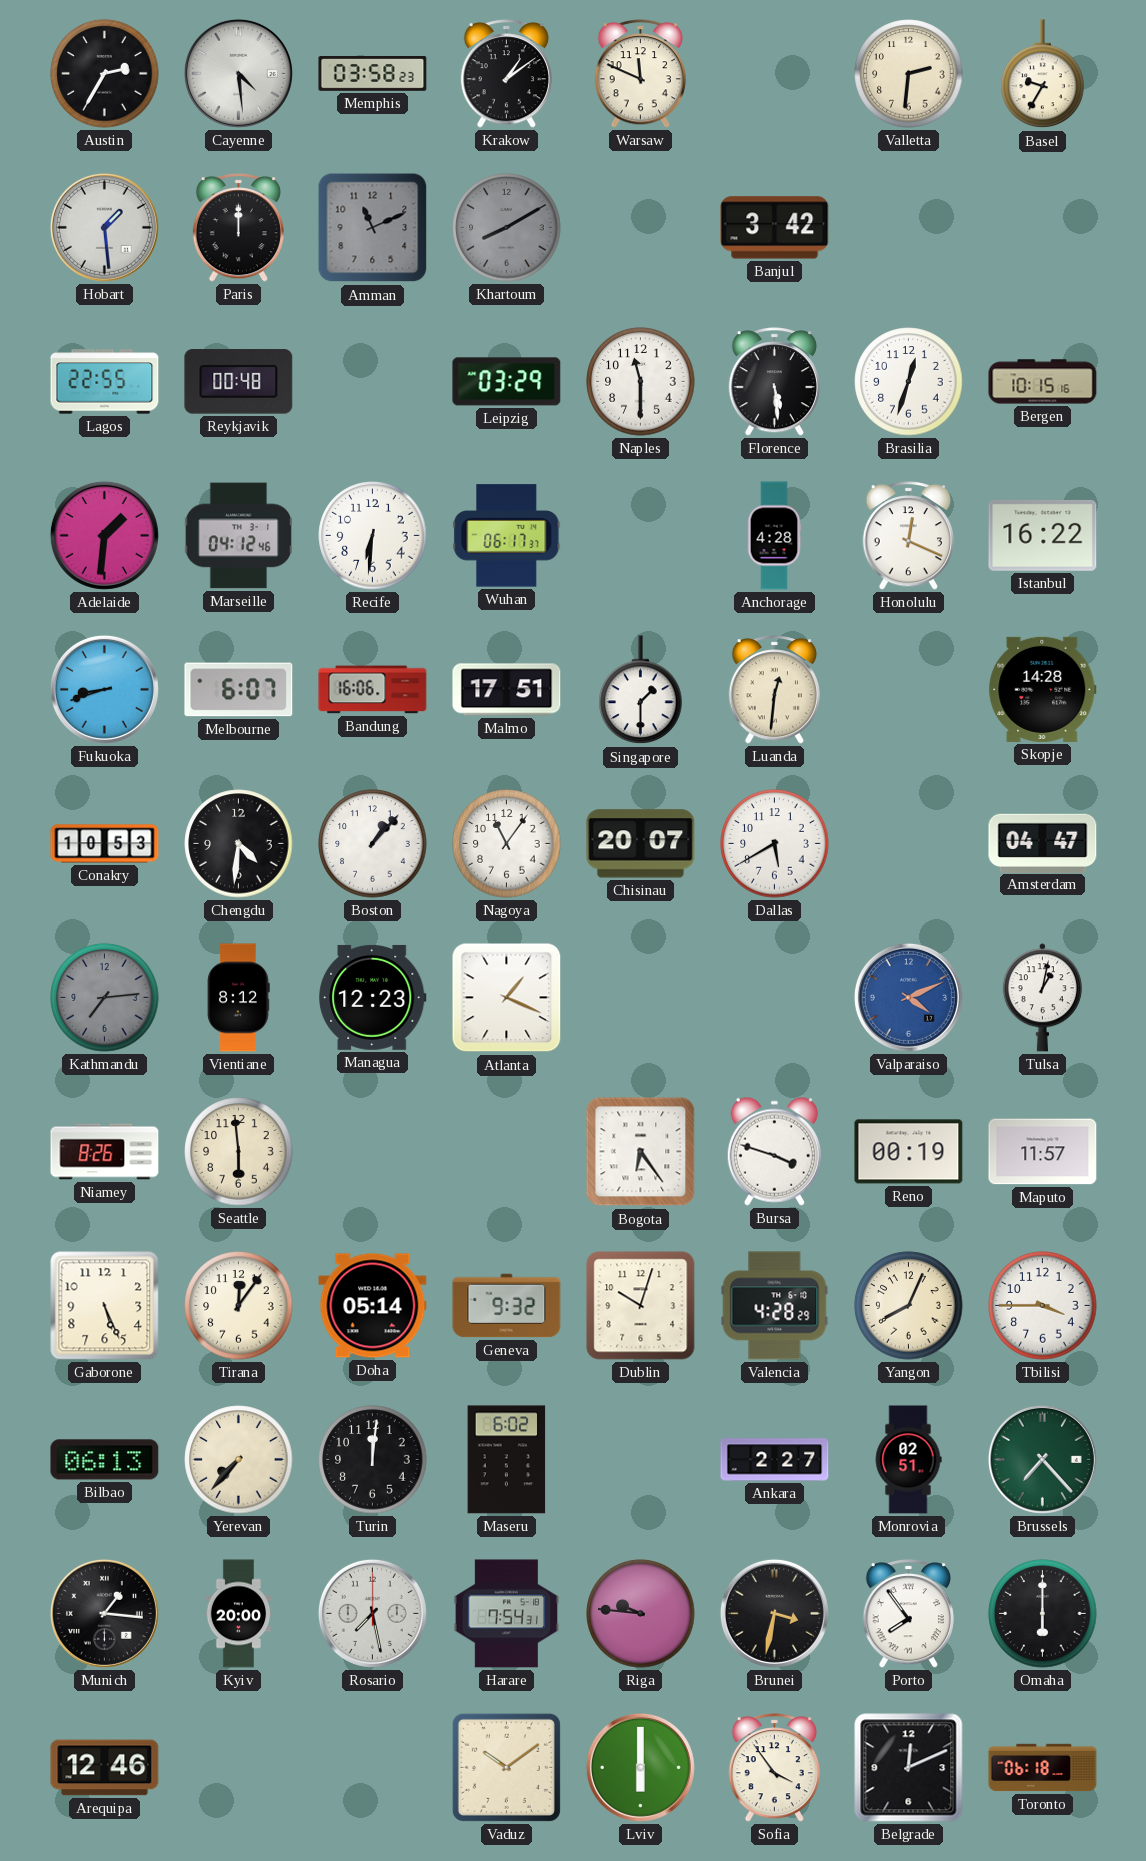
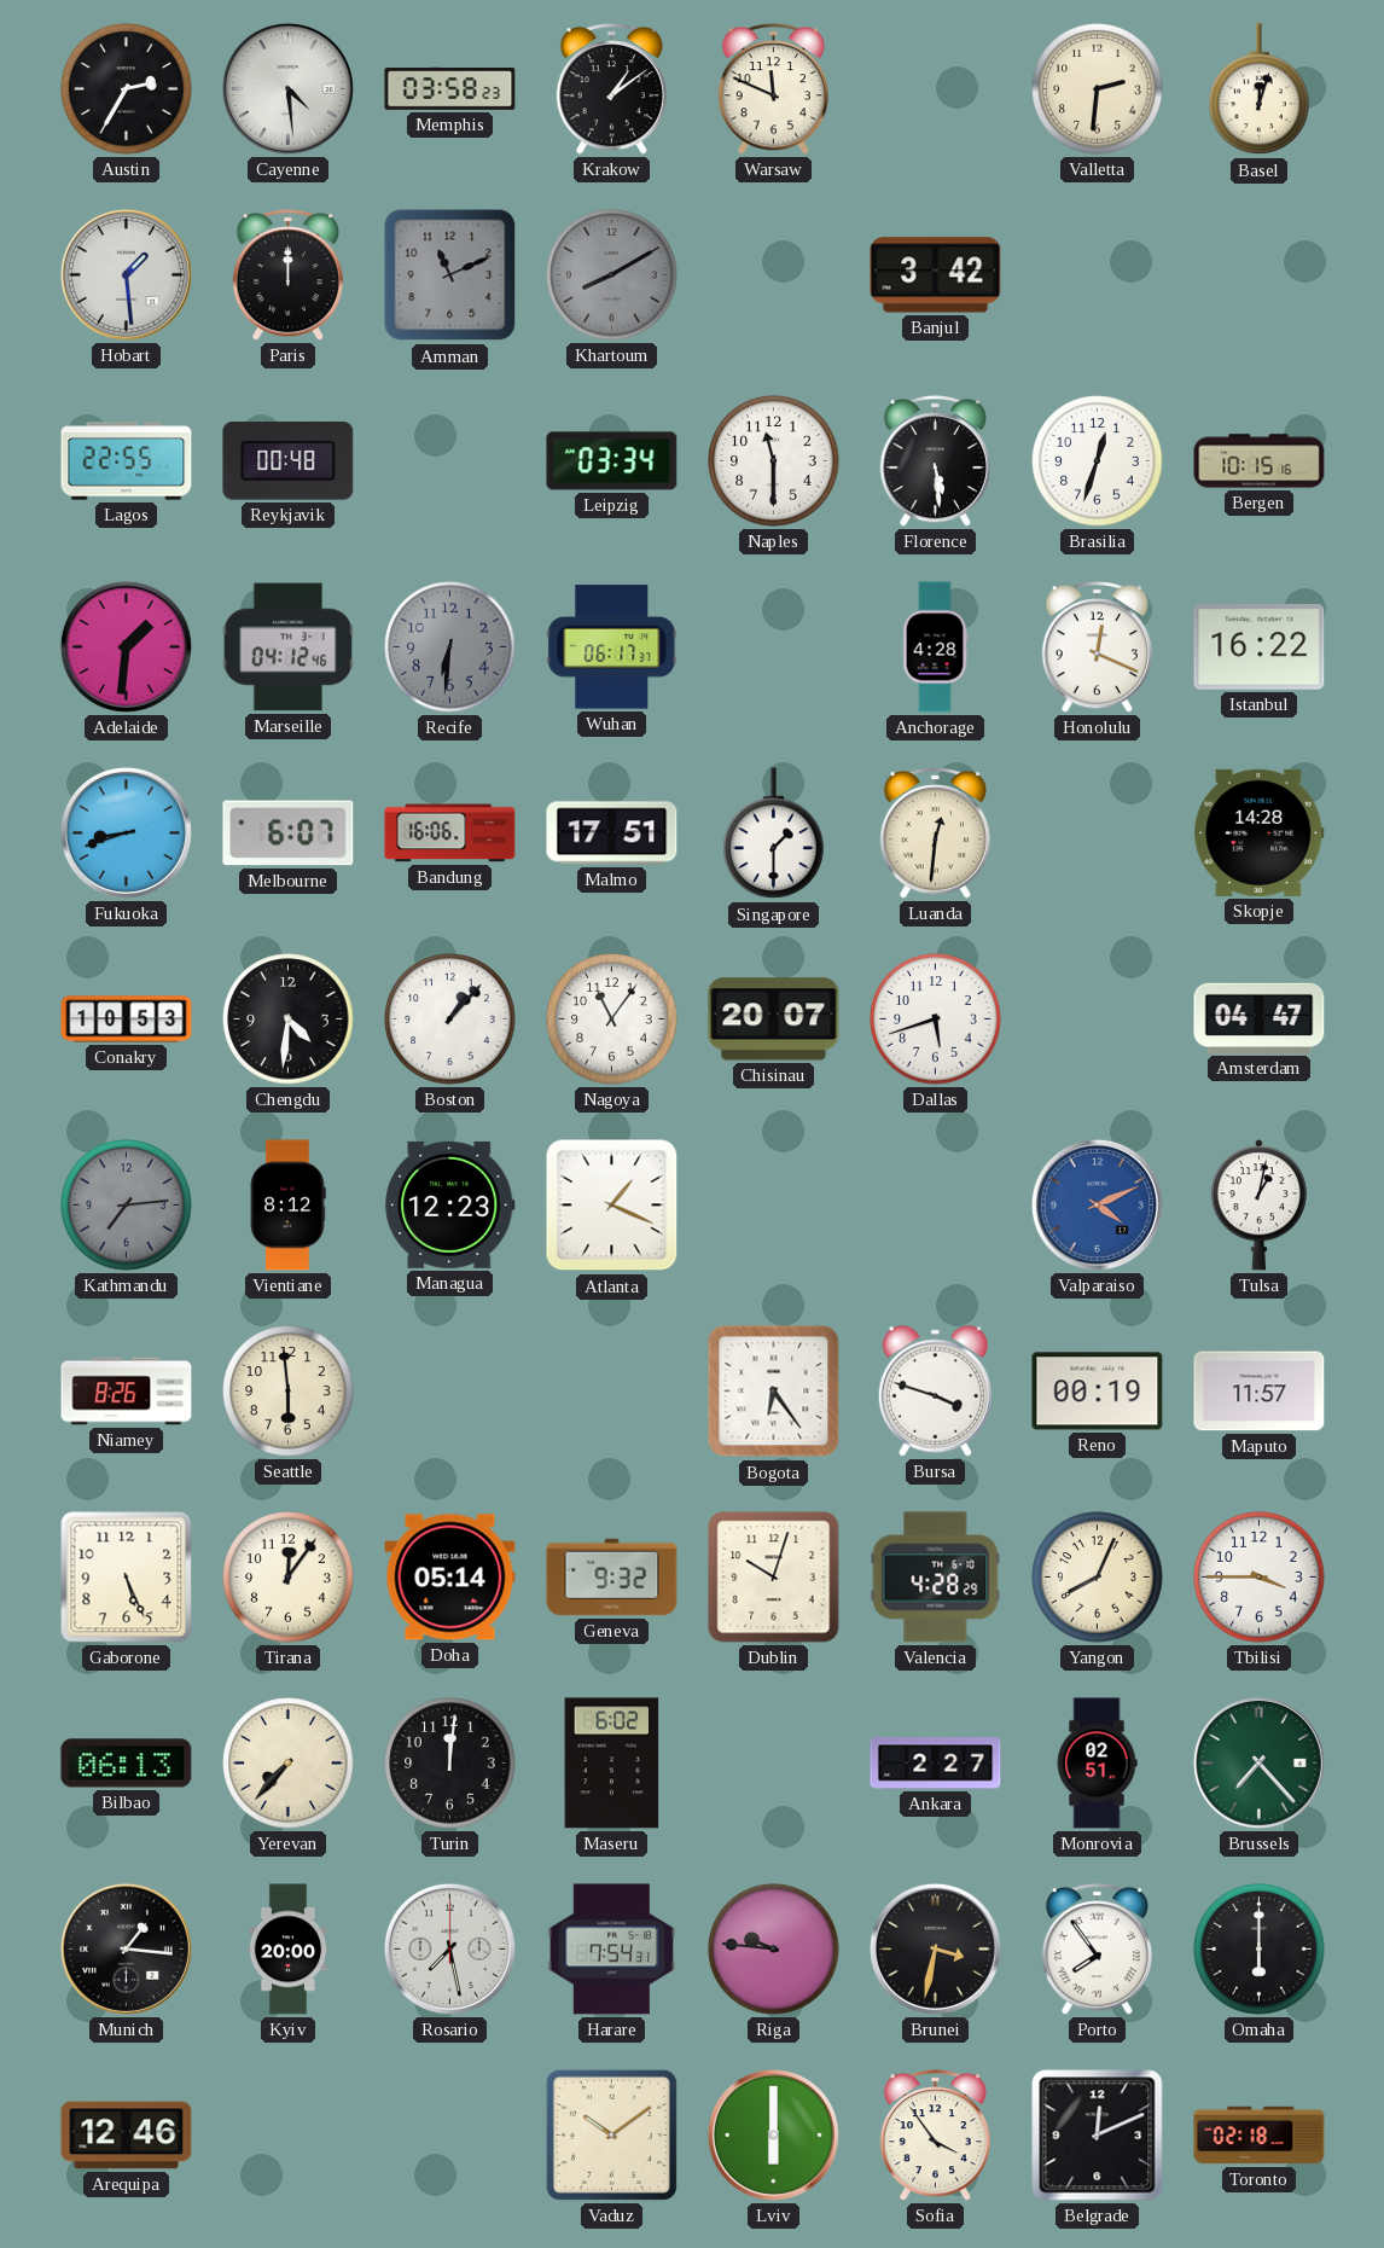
Basel: 9:35 -> 12:03 (1260, 89)
Leipzig: 03:29 -> 03:34 (612, 461)
Recife dial: white -> grey (450, 647)
Dallas: 5:40 -> 5:42 (936, 1020)
Toronto: 06:18 -> 02:18 (1260, 2136)
